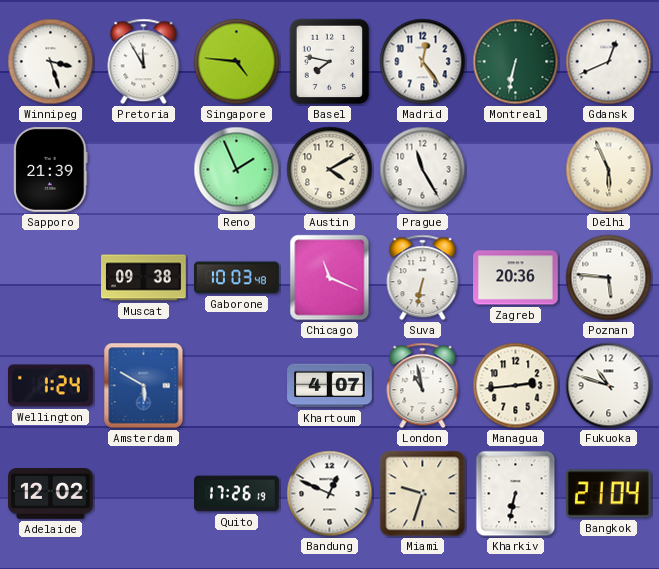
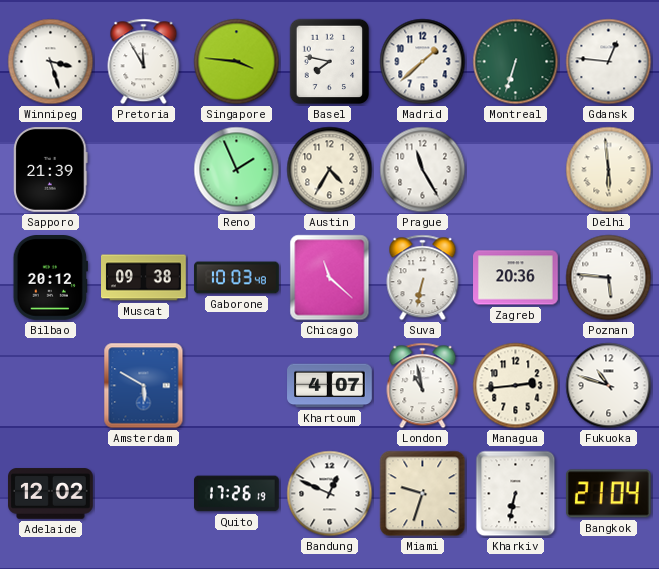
Singapore: 4:46 -> 3:46 (237, 62)
Madrid: 12:24 -> 1:38 (423, 62)
Montreal: 6:32 -> 6:33 (516, 62)
Gdansk: 12:41 -> 12:46 (609, 62)
Austin: 4:10 -> 4:35 (330, 170)
Delhi: 5:56 -> 5:59 (609, 170)
Bilbao: none -> 20:12 (50, 278)
Chicago: 11:19 -> 11:22 (330, 278)
Wellington: 1:24 -> none (51, 386)
